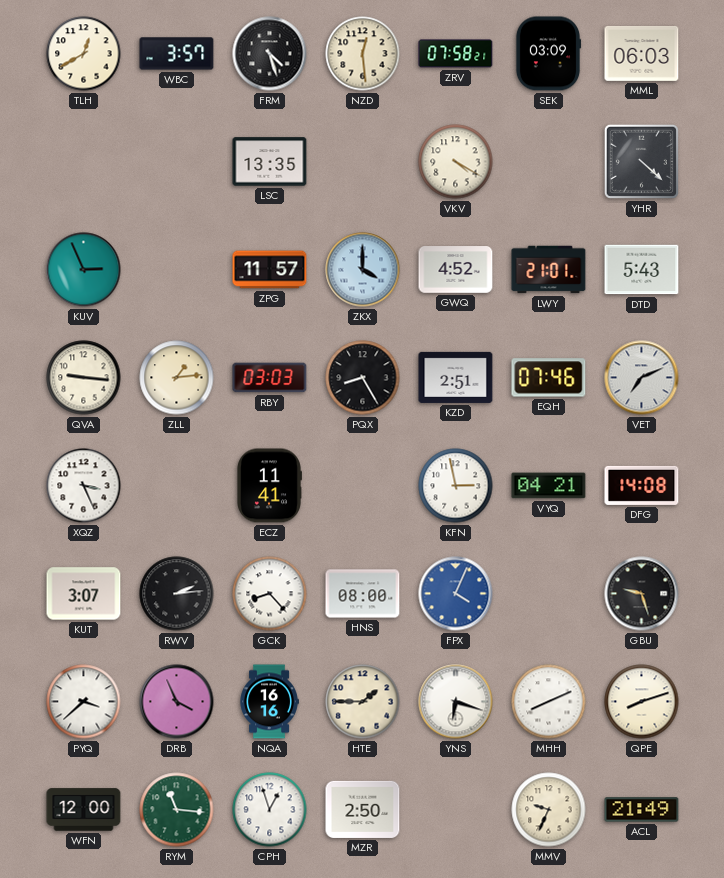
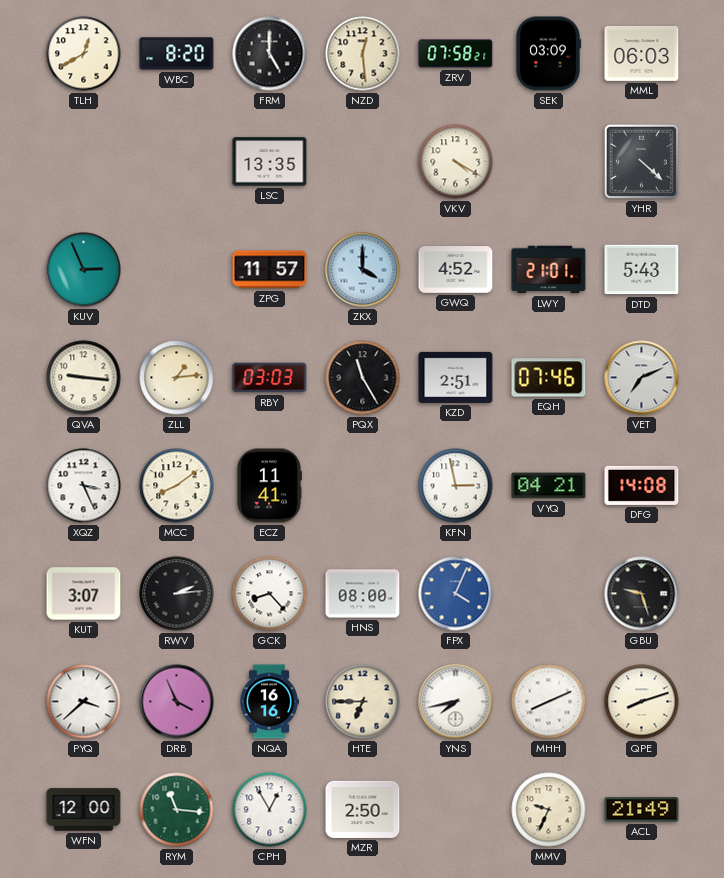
WBC: 3:57 -> 8:20 (177, 54)
FRM: 4:27 -> 5:00 (270, 54)
PQX: 8:25 -> 11:25 (363, 378)
MCC: none -> 8:09 (177, 486)
HTE: 1:45 -> 6:45 (363, 702)
YNS: 6:18 -> 7:43 (456, 702)
CPH: 12:57 -> 12:55 (270, 810)
